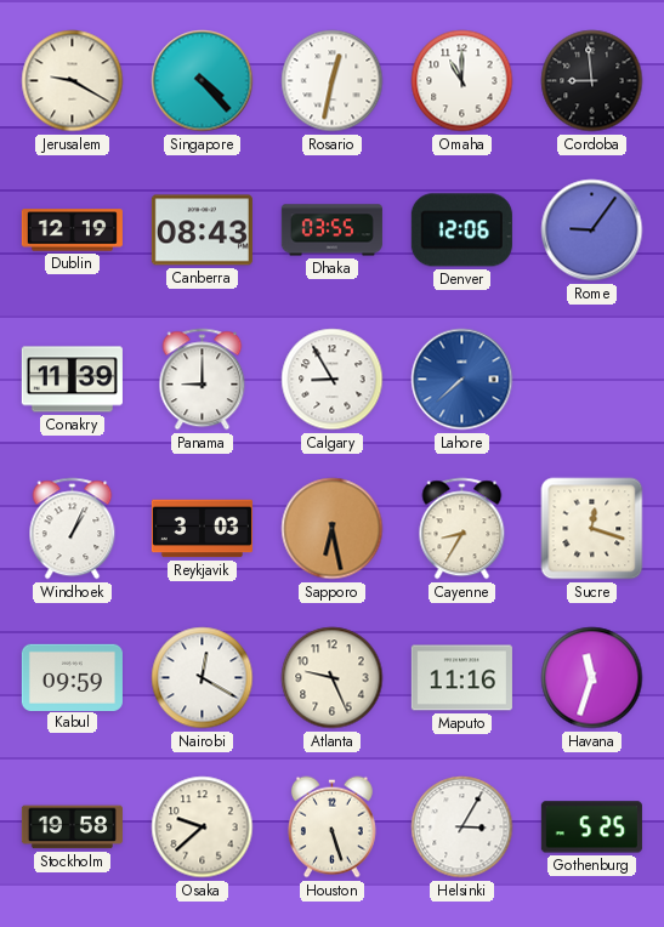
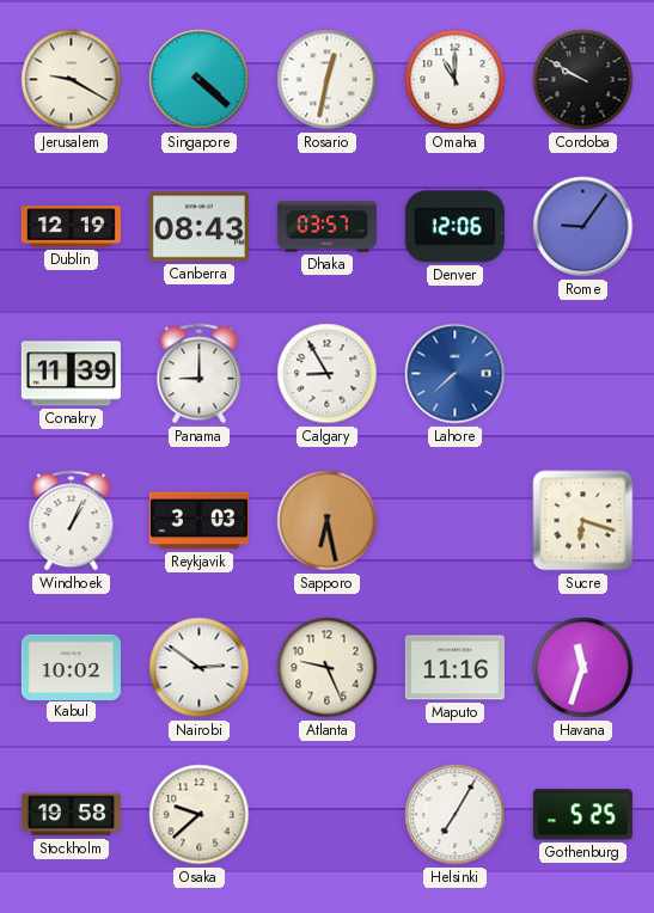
Singapore: 4:23 -> 4:22 (200, 80)
Cordoba: 8:59 -> 9:50 (583, 80)
Dhaka: 03:55 -> 03:57 (326, 227)
Cayenne: 8:35 -> none (462, 529)
Sucre: 12:18 -> 6:18 (583, 521)
Kabul: 09:59 -> 10:02 (71, 667)
Nairobi: 12:20 -> 2:51 (200, 668)
Houston: 5:27 -> none (331, 828)
Helsinki: 3:05 -> 7:05 (456, 815)
